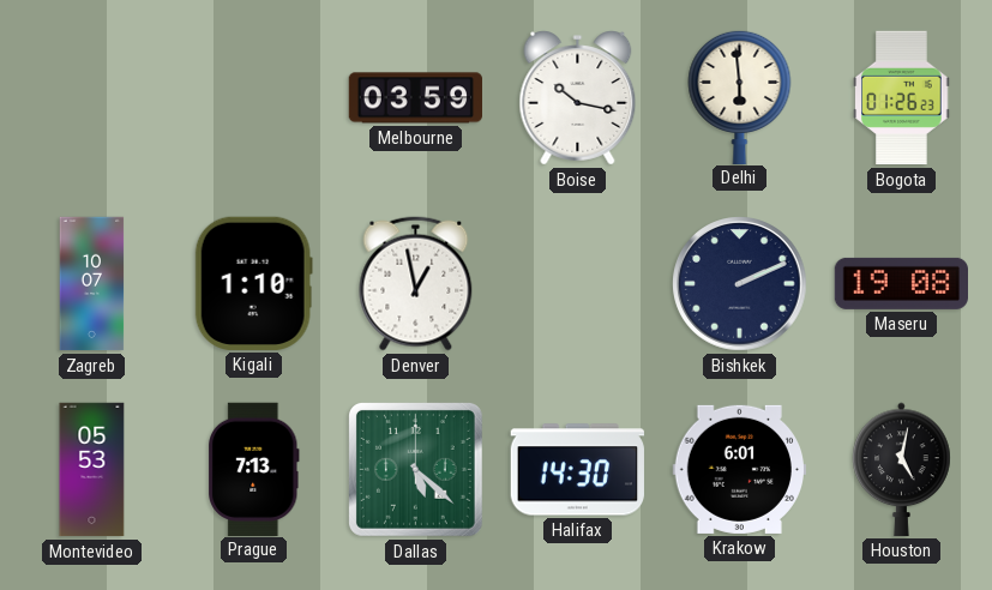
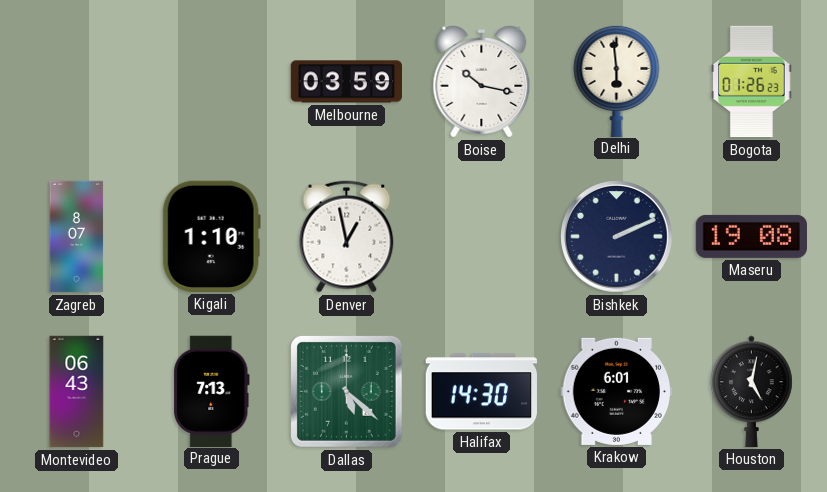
Zagreb: 10:07 -> 8:07 (77, 237)
Montevideo: 05:53 -> 06:43 (77, 392)
